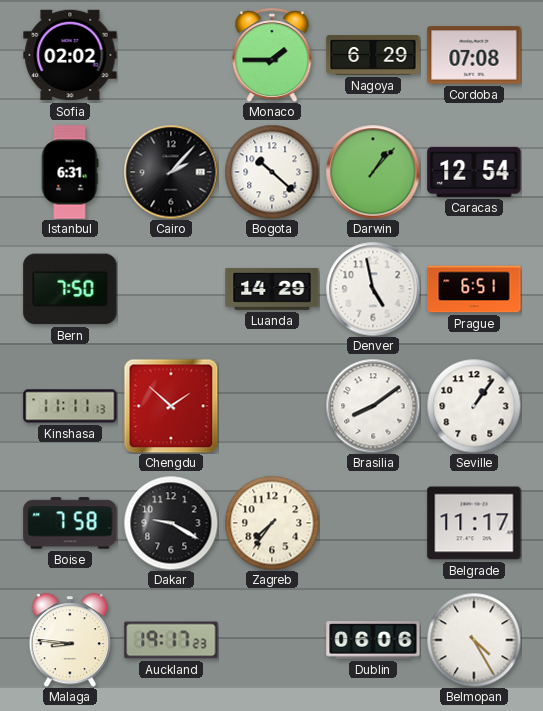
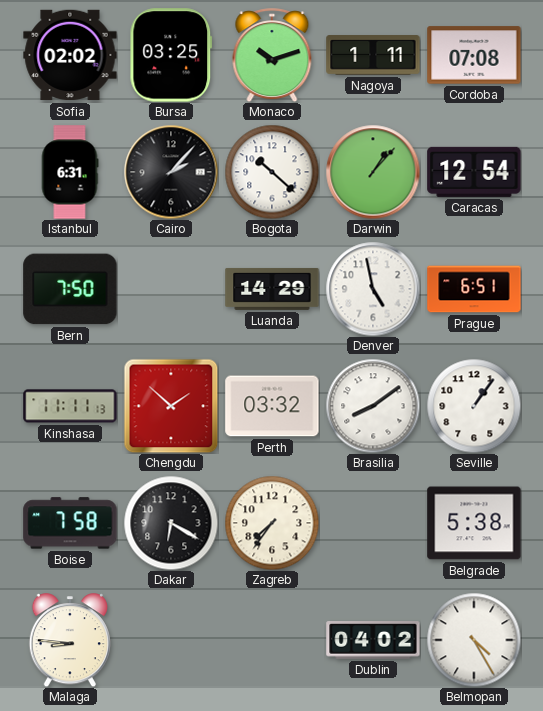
Bursa: none -> 03:25 (171, 55)
Monaco: 1:45 -> 10:12 (272, 55)
Nagoya: 6:29 -> 1:11 (373, 55)
Perth: none -> 03:32 (272, 406)
Dakar: 9:20 -> 6:20 (171, 523)
Belgrade: 11:17 -> 5:38 (474, 523)
Auckland: 19:17 -> none (171, 640)
Dublin: 06:06 -> 04:02 (373, 640)
